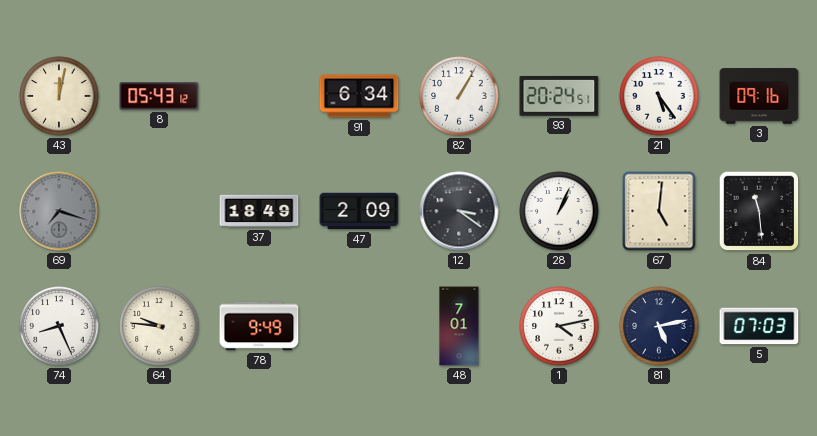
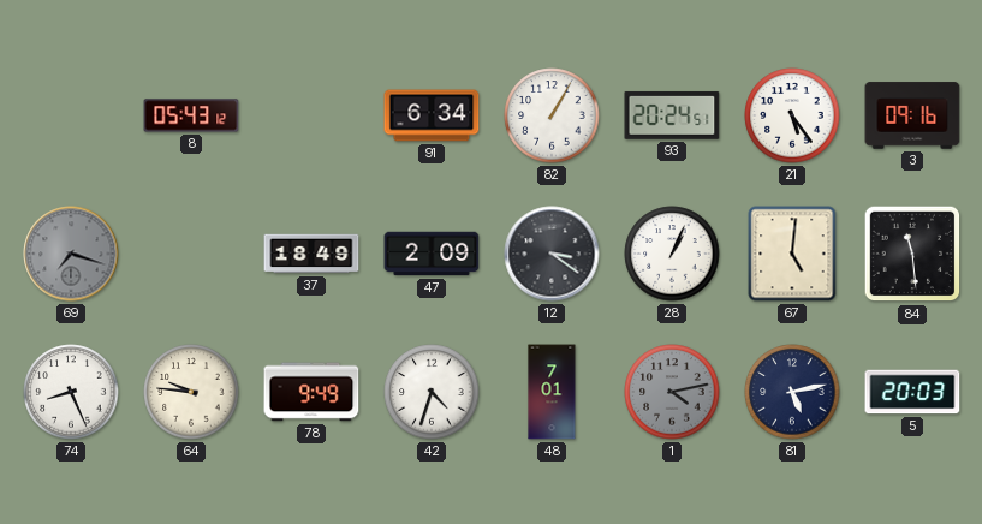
43: 12:02 -> none (59, 96)
42: none -> 4:33 (432, 392)
1 dial: white -> grey (672, 392)
5: 07:03 -> 20:03 (912, 392)
